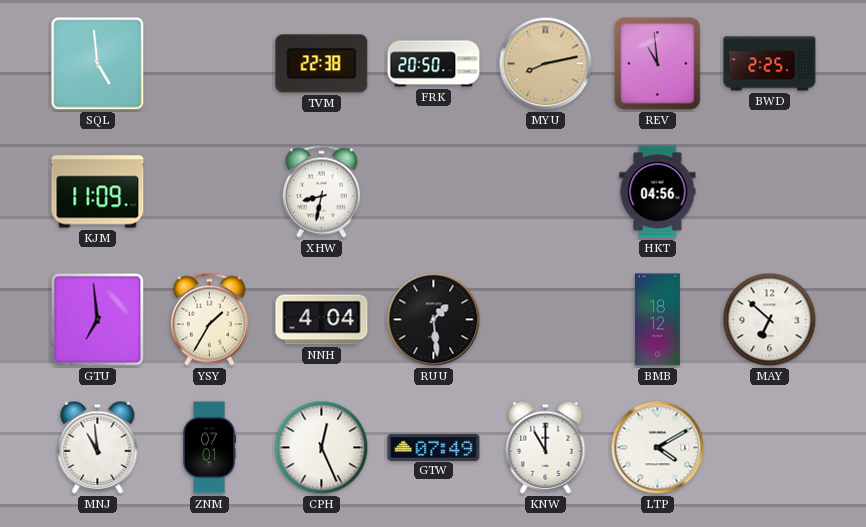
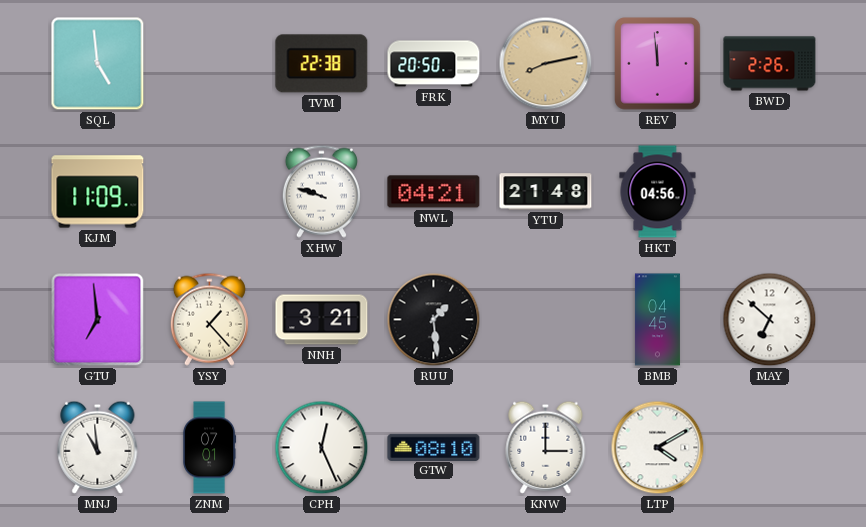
REV: 10:59 -> 11:59 (658, 64)
BWD: 2:25 -> 2:26 (770, 64)
XHW: 8:32 -> 9:48 (321, 191)
NWL: none -> 04:21 (434, 192)
YTU: none -> 21:48 (546, 192)
YSY: 1:35 -> 1:23 (209, 319)
NNH: 4:04 -> 3:21 (322, 320)
BMB: 18:12 -> 04:45 (657, 320)
GTW: 07:49 -> 08:10 (434, 447)
KNW: 11:00 -> 3:00 (546, 447)
